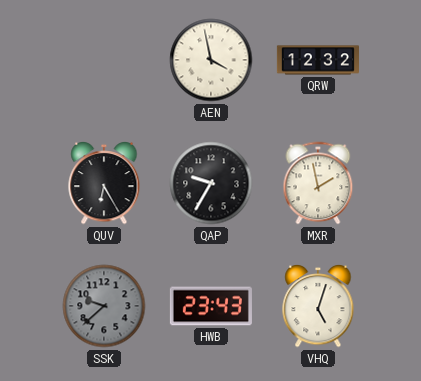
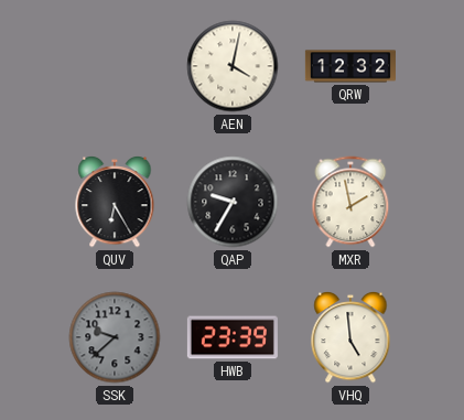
AEN: 3:58 -> 4:02 (233, 66)
HWB: 23:43 -> 23:39 (233, 337)
VHQ: 5:03 -> 4:59 (350, 337)
